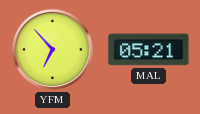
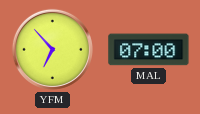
MAL: 05:21 -> 07:00 (149, 50)
